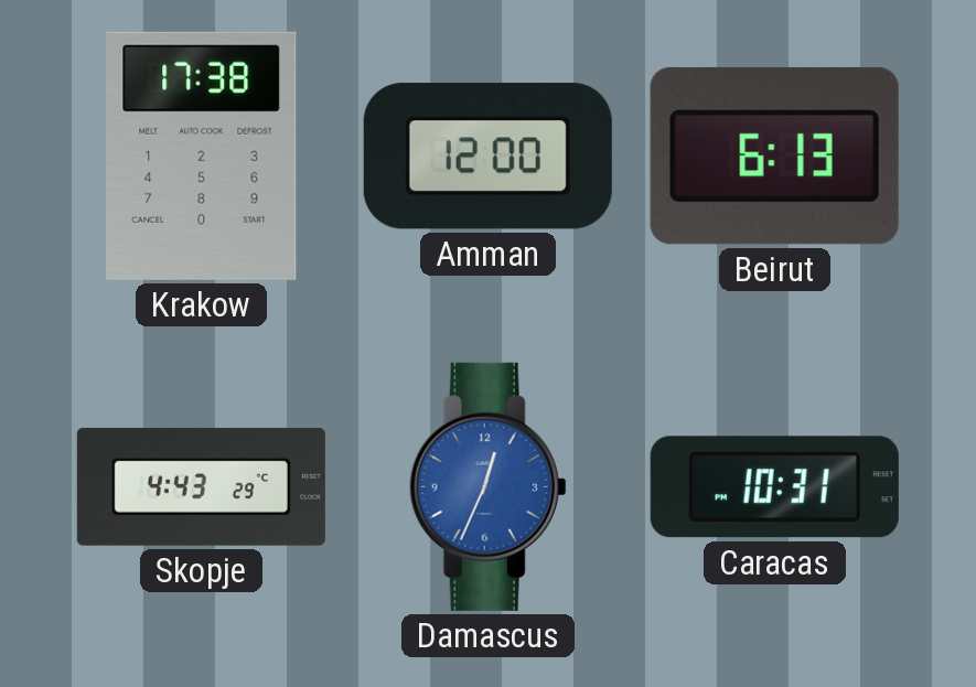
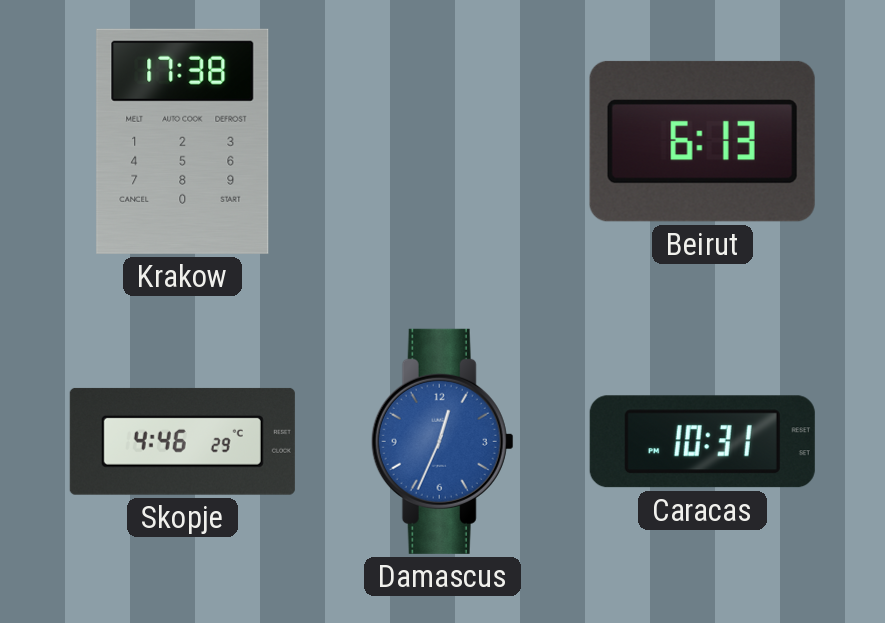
Amman: 12:00 -> none (487, 157)
Skopje: 4:43 -> 4:46 (182, 441)
